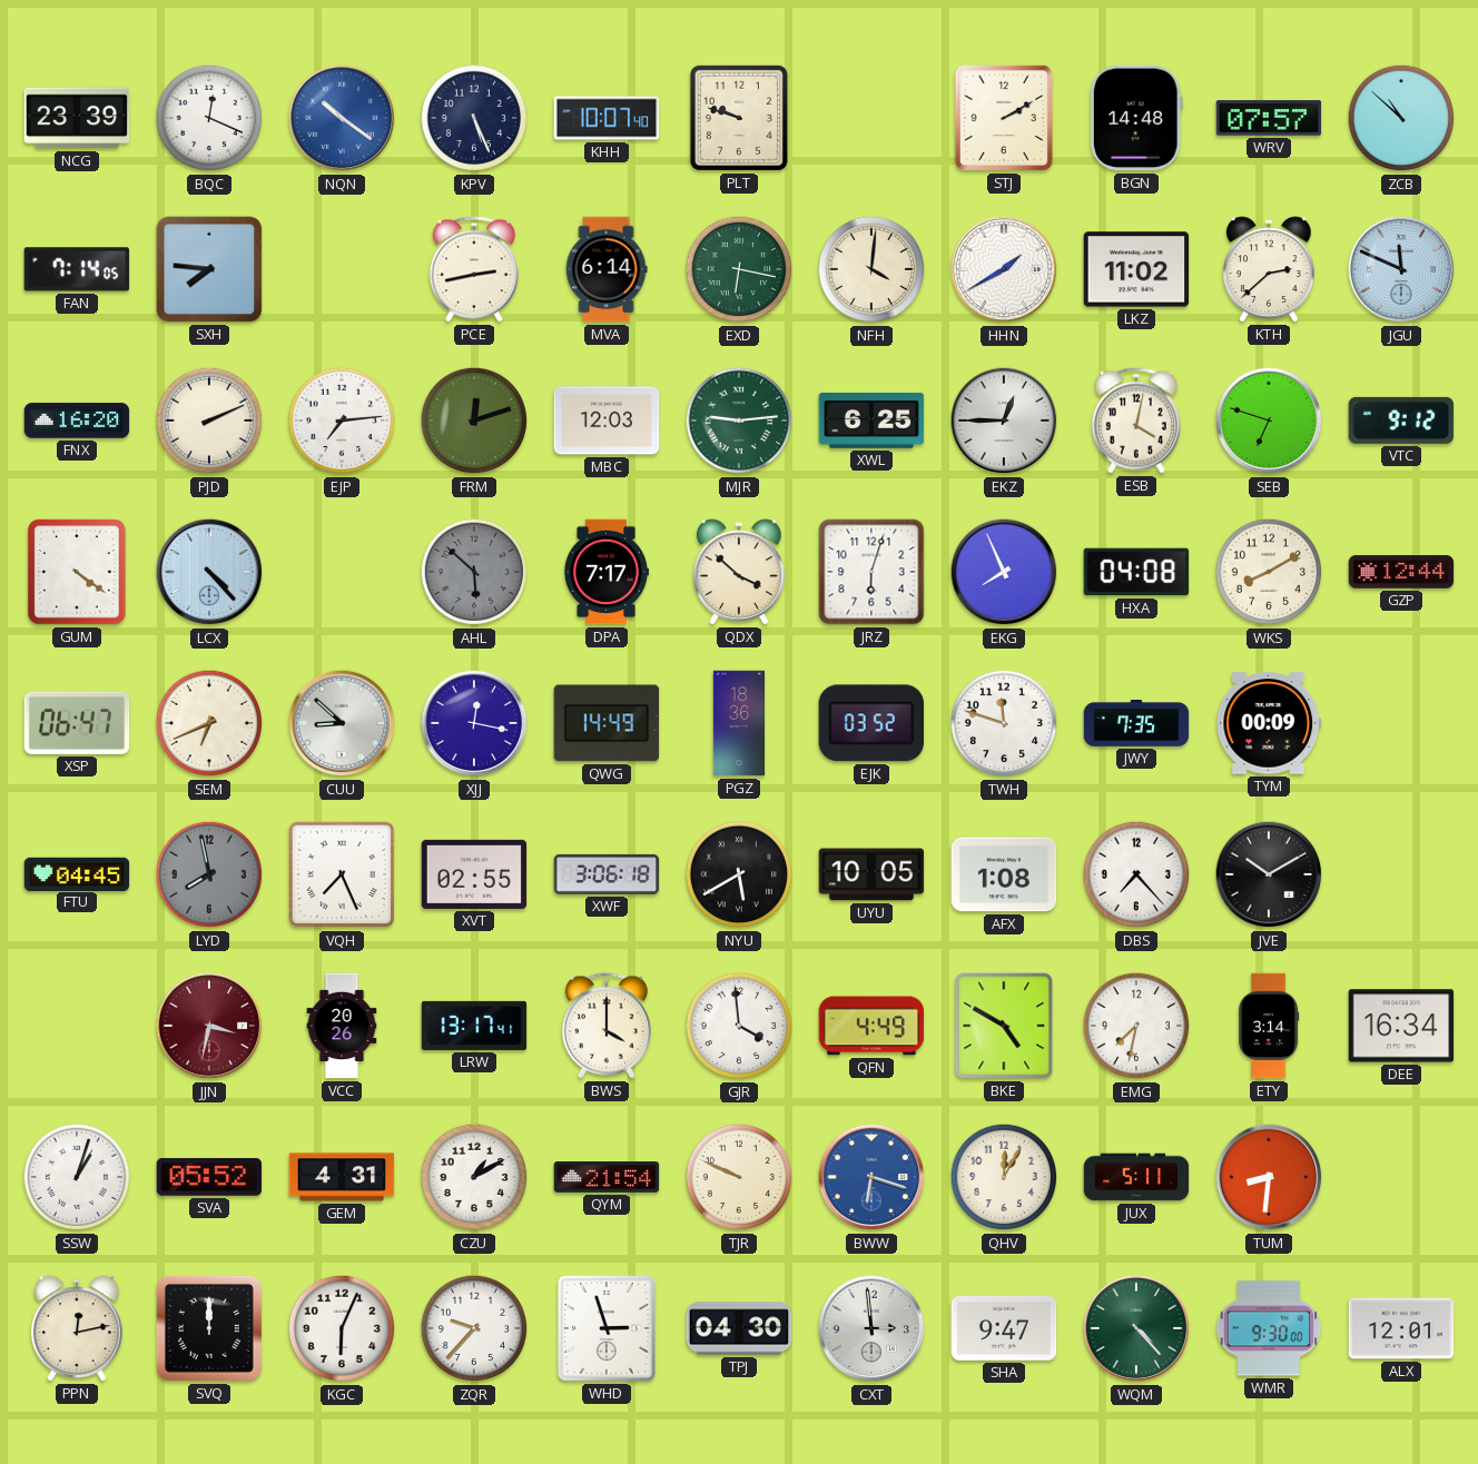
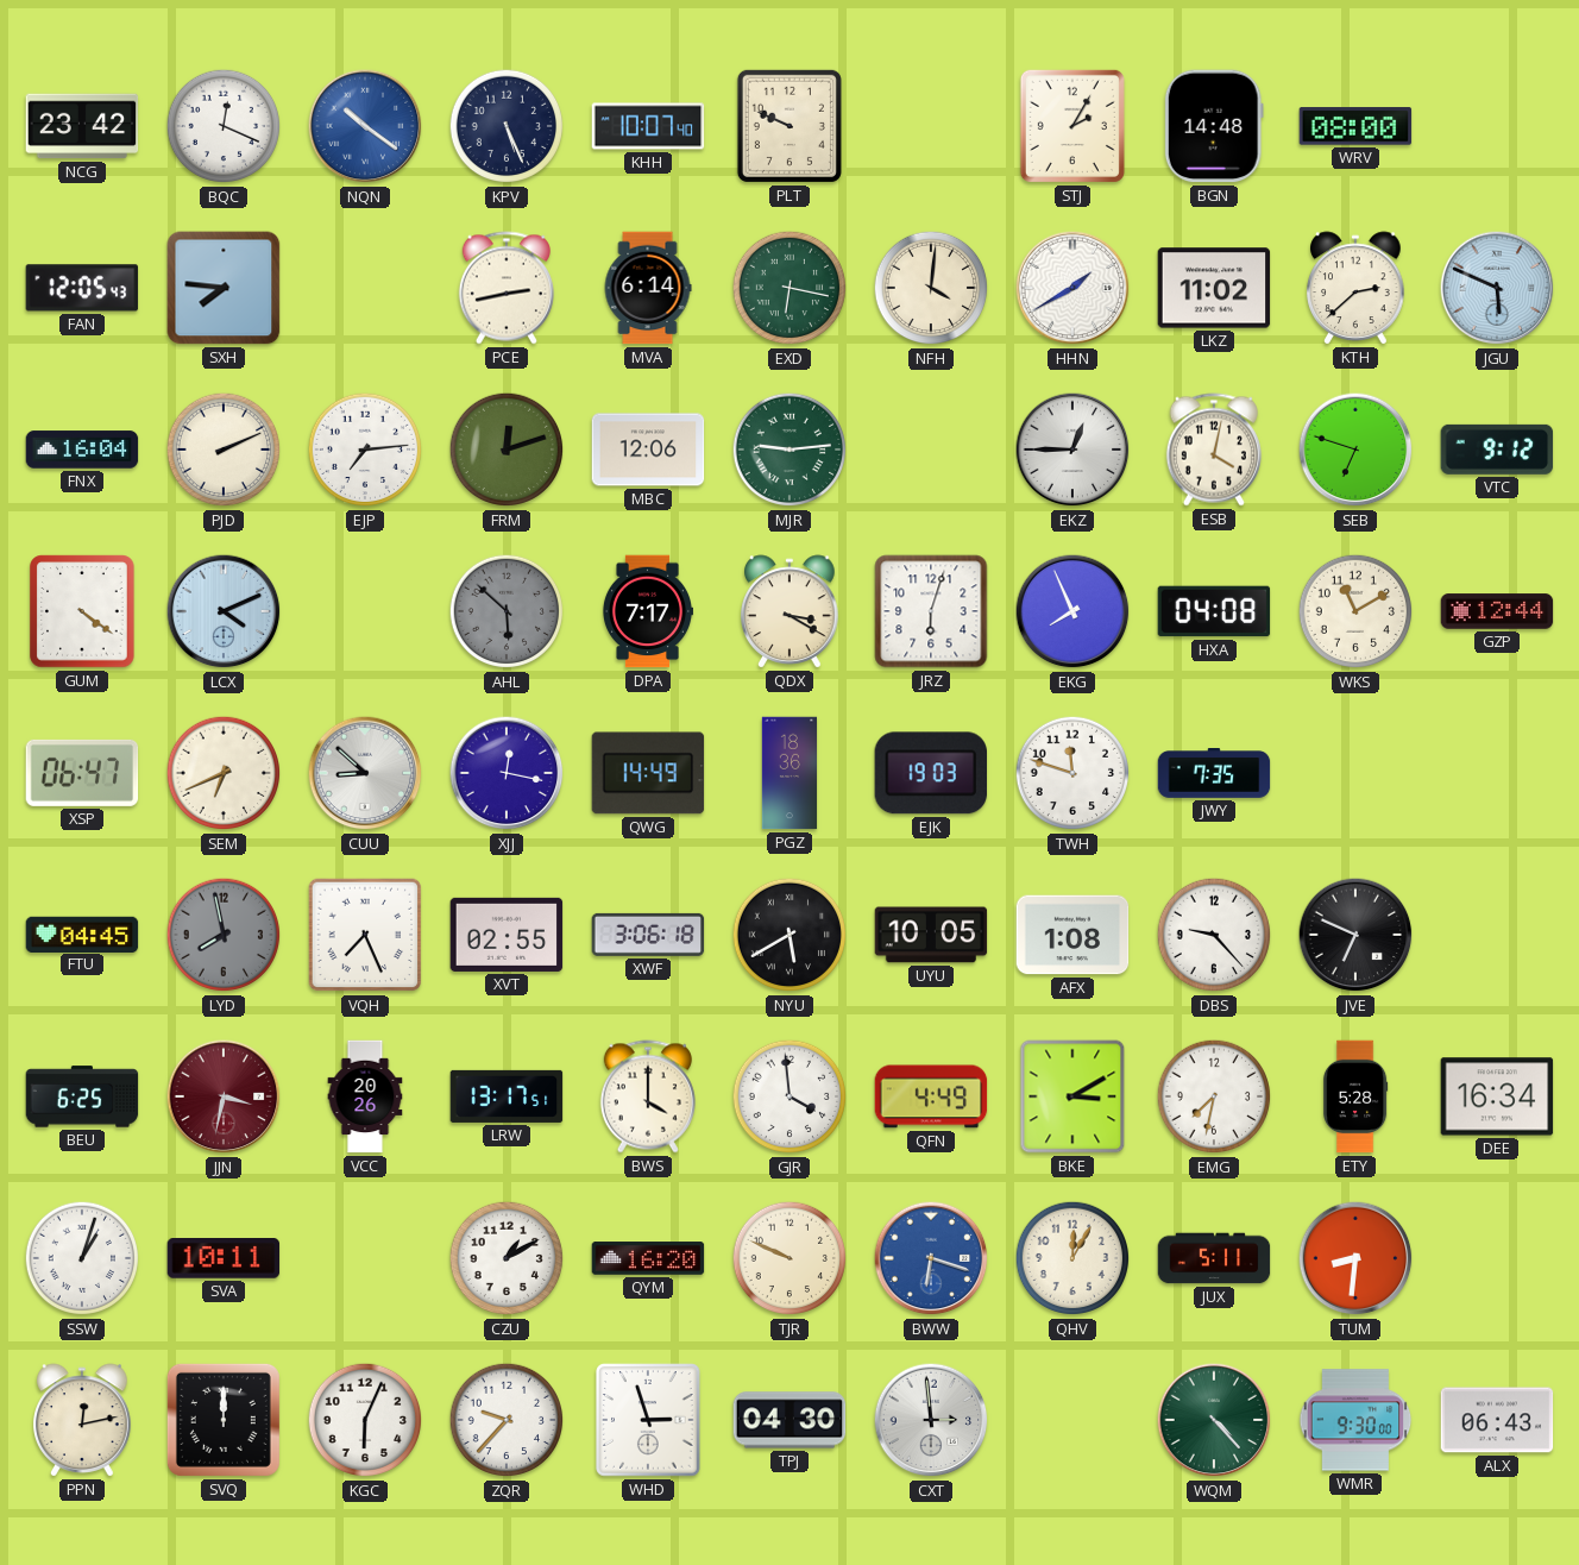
NCG: 23:39 -> 23:42 (82, 126)
PLT: 9:48 -> 9:49 (789, 126)
STJ: 2:10 -> 2:05 (1072, 126)
WRV: 07:57 -> 08:00 (1355, 126)
ZCB: 10:52 -> none (1401, 118)
FAN: 7:14 -> 12:05 (82, 288)
JGU: 11:49 -> 5:49 (1497, 288)
FNX: 16:20 -> 16:04 (82, 450)
MBC: 12:03 -> 12:06 (648, 450)
XWL: 6:25 -> none (871, 421)
LCX: 4:23 -> 4:11 (224, 611)
QDX: 3:52 -> 3:20 (789, 611)
WKS: 8:10 -> 11:10 (1355, 611)
EJK: 03:52 -> 19:03 (930, 773)
TYM: 00:09 -> none (1269, 723)
DBS: 7:23 -> 9:23 (1214, 935)
JVE: 10:10 -> 6:49 (1355, 935)
BEU: none -> 6:25 (82, 1096)
LRW: 13:17:41 -> 13:17:51 (507, 1096)
BKE: 4:50 -> 3:10 (1072, 1096)
ETY: 3:14 -> 5:28 (1355, 1096)
SVA: 05:52 -> 10:11 (224, 1258)
GEM: 4:31 -> none (342, 1177)
QYM: 21:54 -> 16:20 (648, 1258)
SHA: 9:47 -> none (1004, 1328)
ALX: 12:01 -> 06:43 (1497, 1420)
